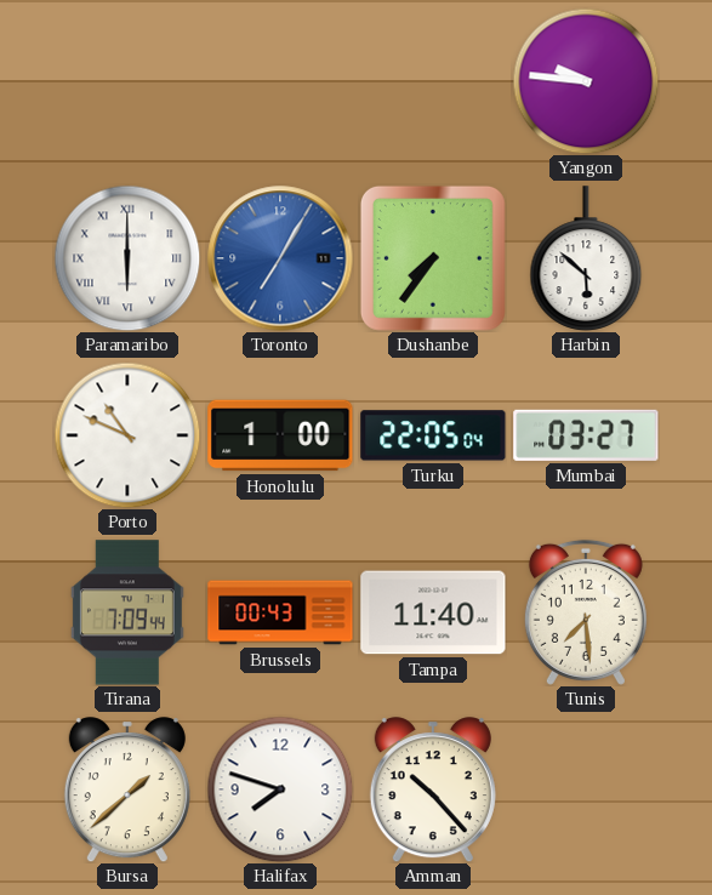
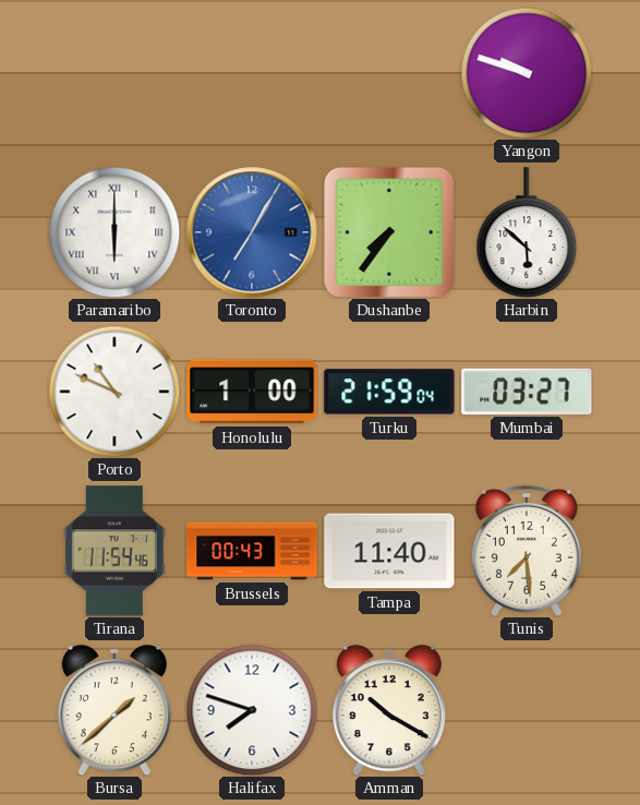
Yangon: 9:46 -> 9:48 (527, 73)
Turku: 22:05 -> 21:59 (389, 392)
Tirana: 7:09 -> 11:54 (114, 551)
Amman: 10:23 -> 10:20 (389, 710)
